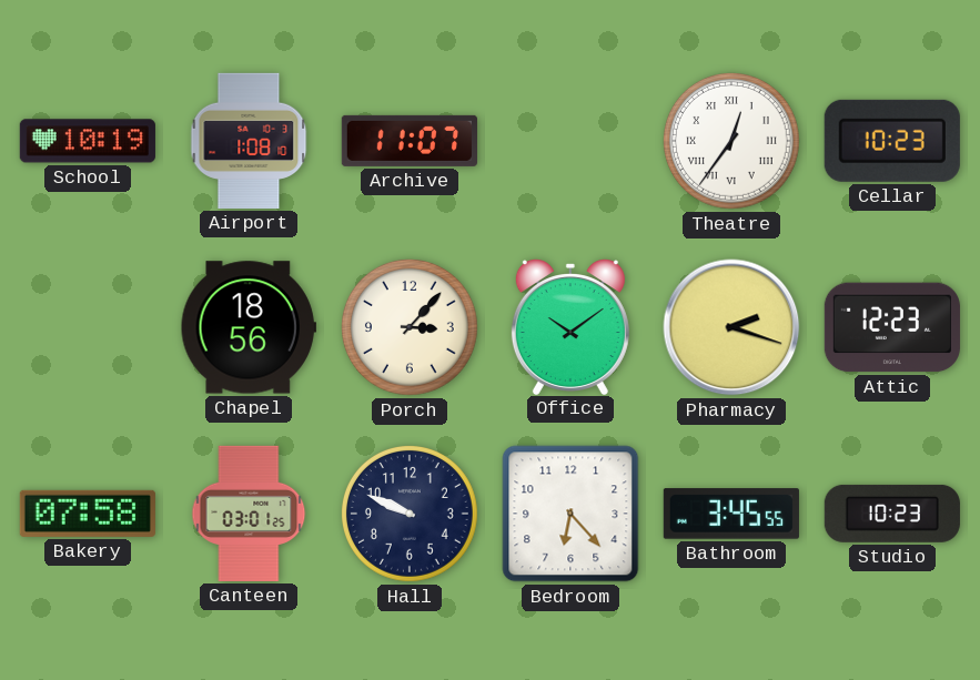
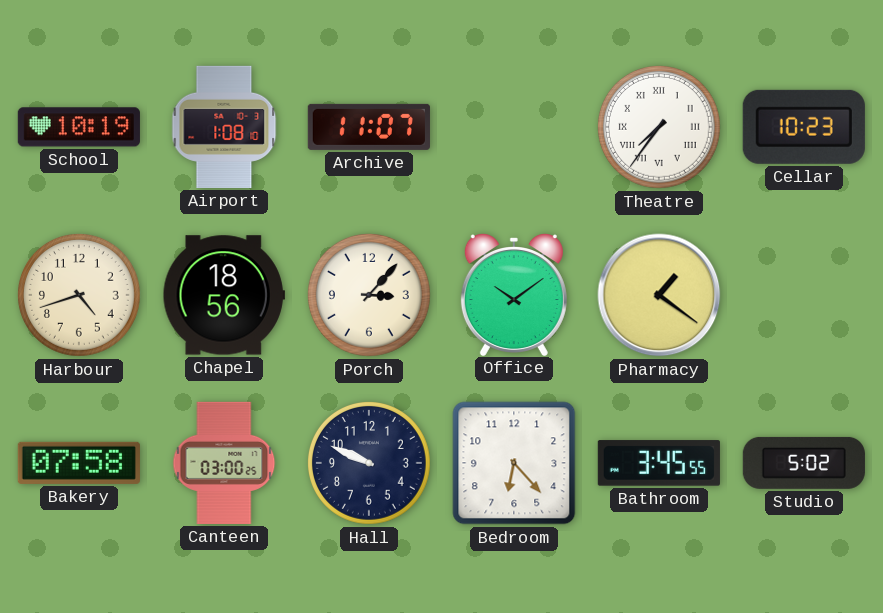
Theatre: 12:36 -> 7:36 (659, 127)
Harbour: none -> 4:42 (79, 295)
Pharmacy: 2:18 -> 1:21 (659, 295)
Attic: 12:23 -> none (892, 327)
Canteen: 03:01 -> 03:00 (224, 463)
Studio: 10:23 -> 5:02 (804, 463)
